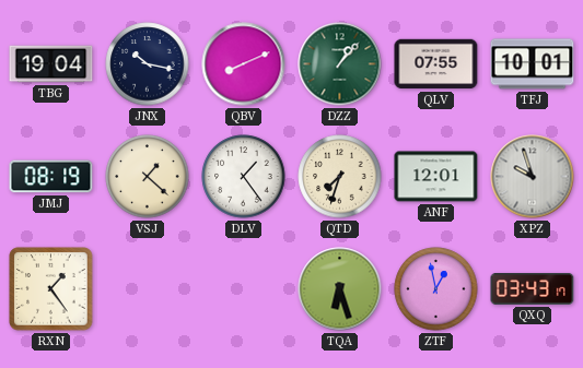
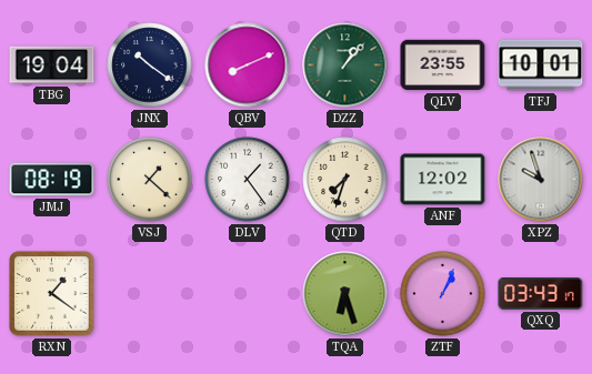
JNX: 10:17 -> 10:21 (150, 65)
QLV: 07:55 -> 23:55 (443, 65)
ANF: 12:01 -> 12:02 (443, 180)
RXN: 1:24 -> 1:21 (52, 294)
ZTF: 12:58 -> 1:04 (443, 294)
